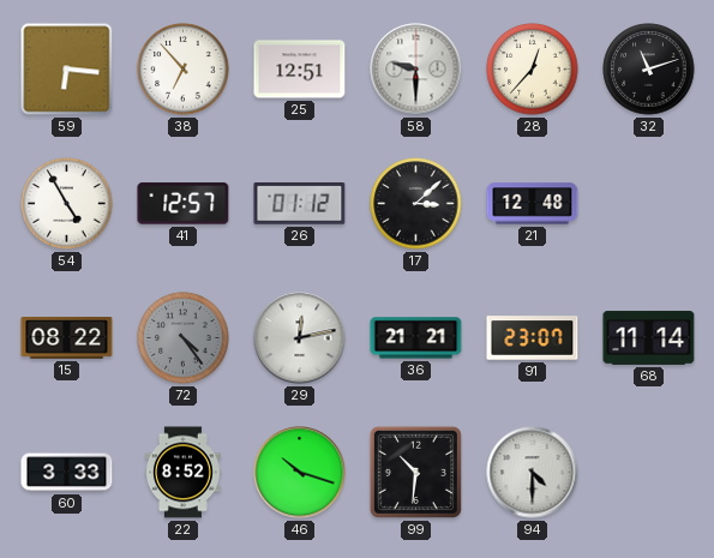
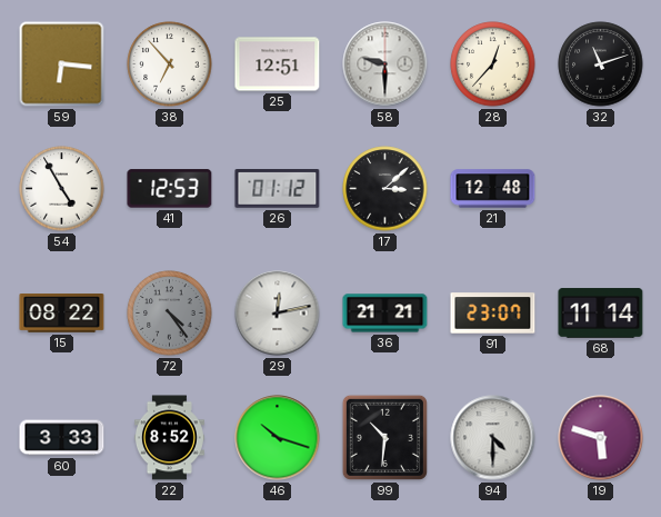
41: 12:57 -> 12:53 (170, 189)
19: none -> 5:48 (601, 438)
